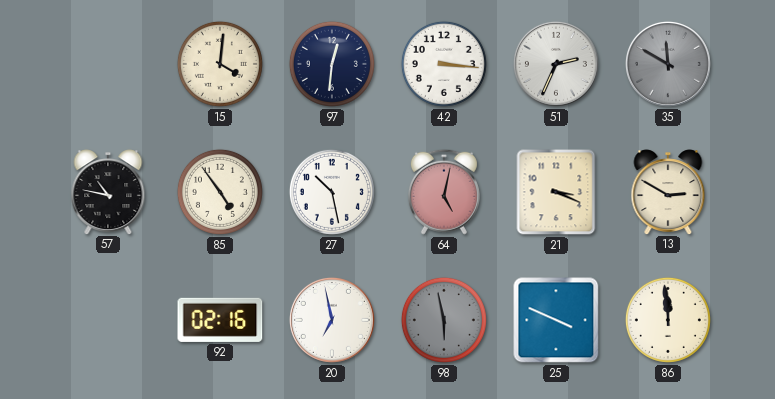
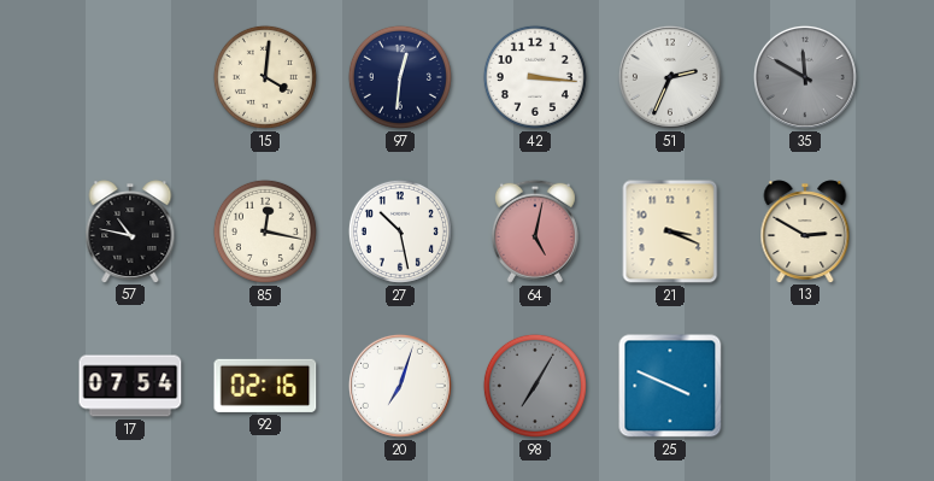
85: 4:54 -> 12:17 (265, 231)
17: none -> 07:54 (130, 386)
20: 6:58 -> 7:03 (400, 386)
98: 5:58 -> 7:05 (535, 386)
86: 11:59 -> none (668, 320)
